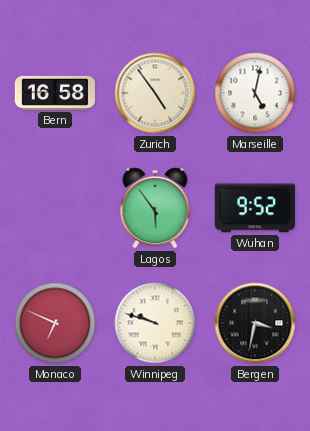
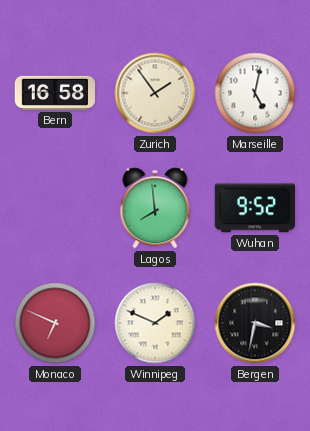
Zurich: 4:54 -> 1:54 (155, 93)
Lagos: 5:54 -> 7:59 (155, 208)
Winnipeg: 9:48 -> 1:49 (155, 323)
